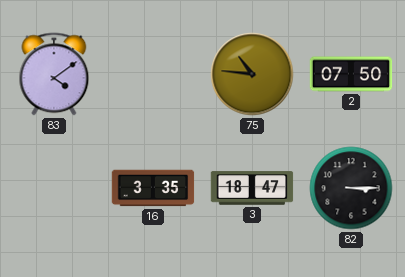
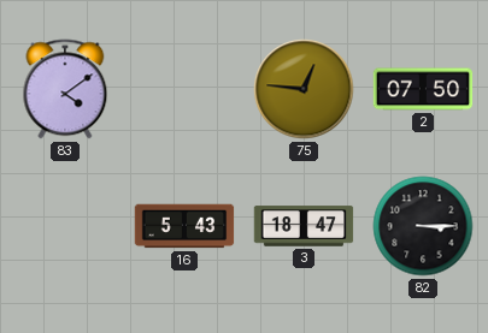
75: 10:46 -> 12:46 (304, 89)
16: 3:35 -> 5:43 (184, 226)
